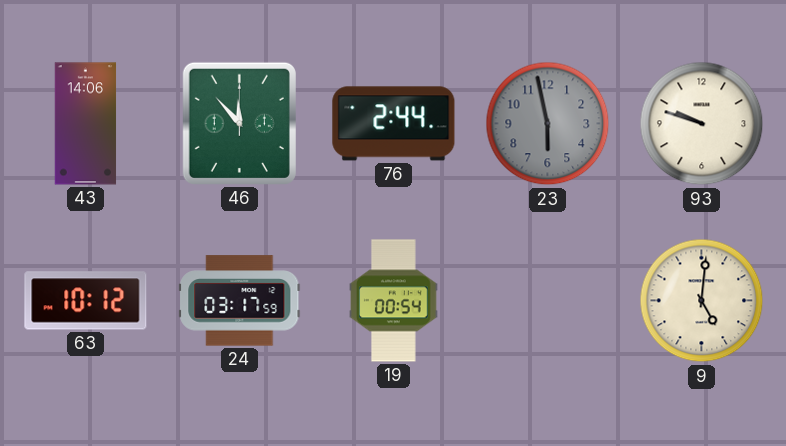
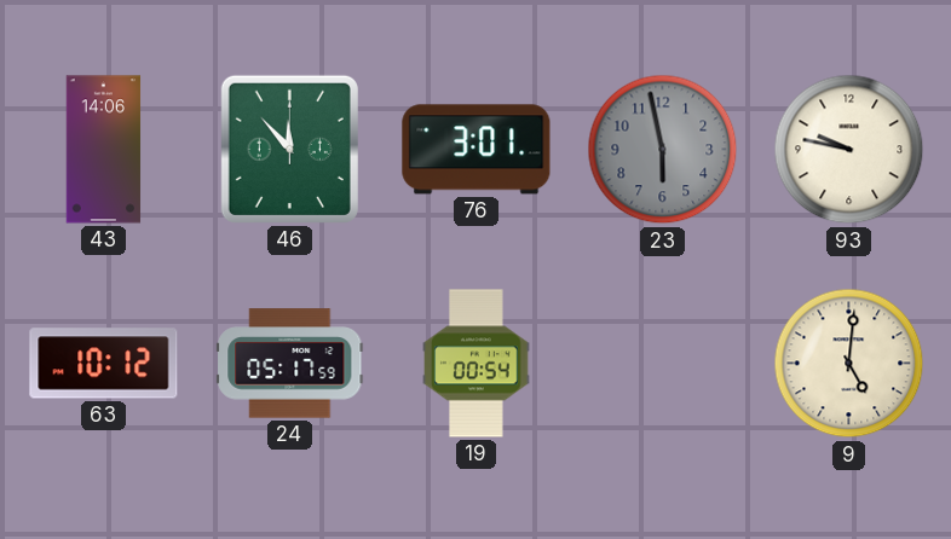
76: 2:44 -> 3:01 (477, 150)
93: 9:48 -> 9:47 (849, 150)
24: 03:17 -> 05:17 (290, 364)
